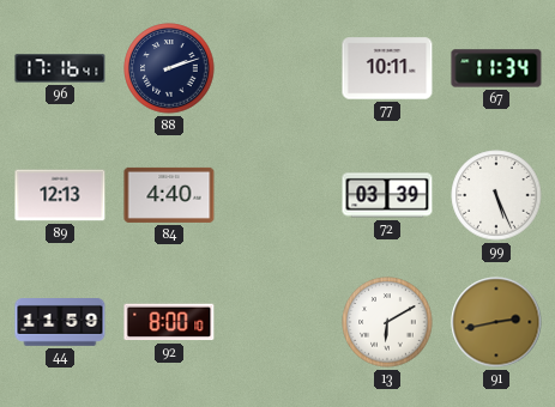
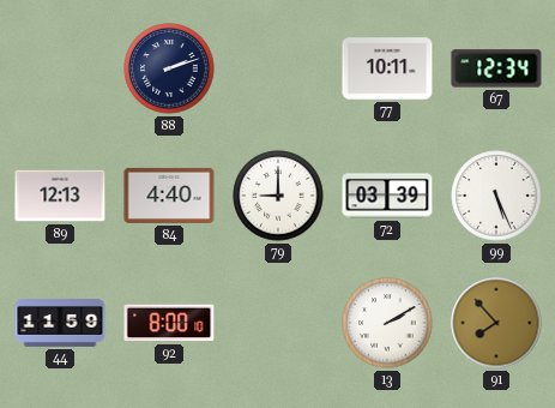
96: 17:16 -> none (60, 68)
67: 11:34 -> 12:34 (496, 68)
79: none -> 9:00 (278, 196)
13: 6:10 -> 2:10 (387, 323)
91: 2:43 -> 7:53 (496, 323)
